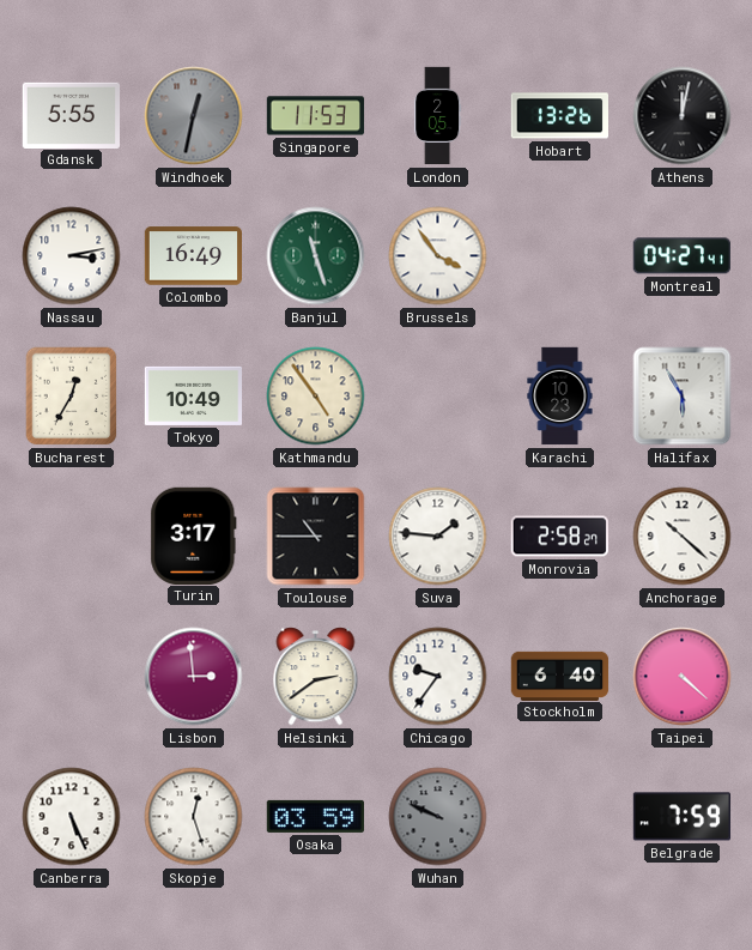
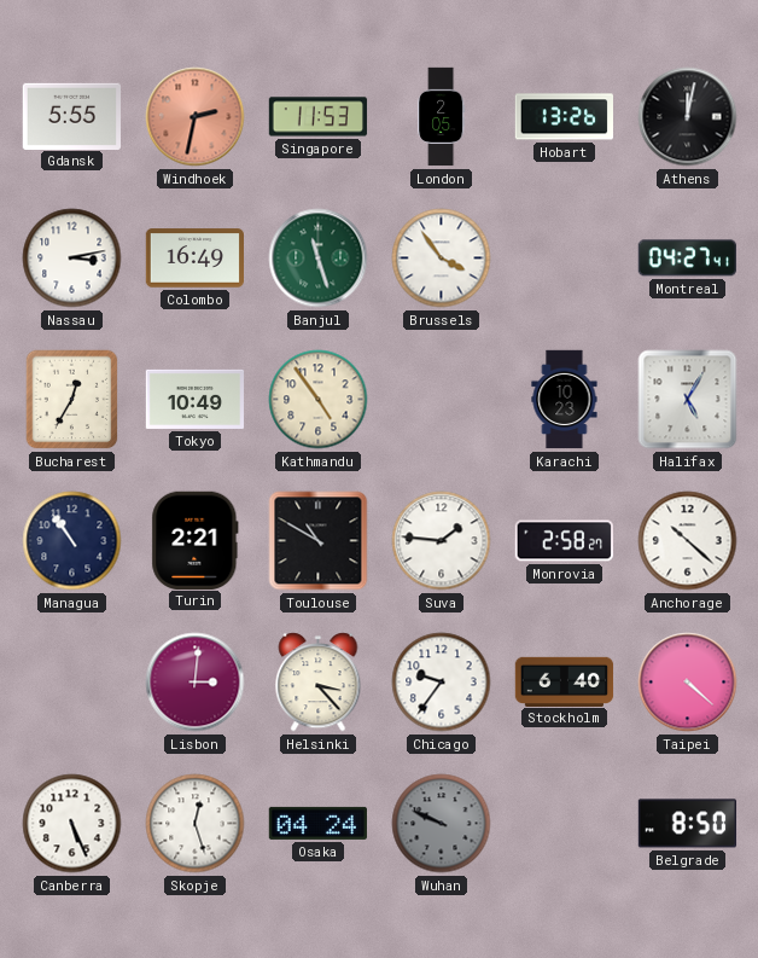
Windhoek: 12:32 -> 2:32 (196, 117)
Windhoek dial: grey -> salmon (196, 117)
Halifax: 5:55 -> 5:05 (688, 400)
Managua: none -> 10:54 (72, 541)
Turin: 3:17 -> 2:21 (196, 540)
Toulouse: 10:45 -> 10:50 (319, 541)
Lisbon: 2:59 -> 3:01 (196, 683)
Helsinki: 2:39 -> 3:23 (319, 683)
Osaka: 03:59 -> 04:24 (317, 823)
Belgrade: 7:59 -> 8:50 (688, 824)
